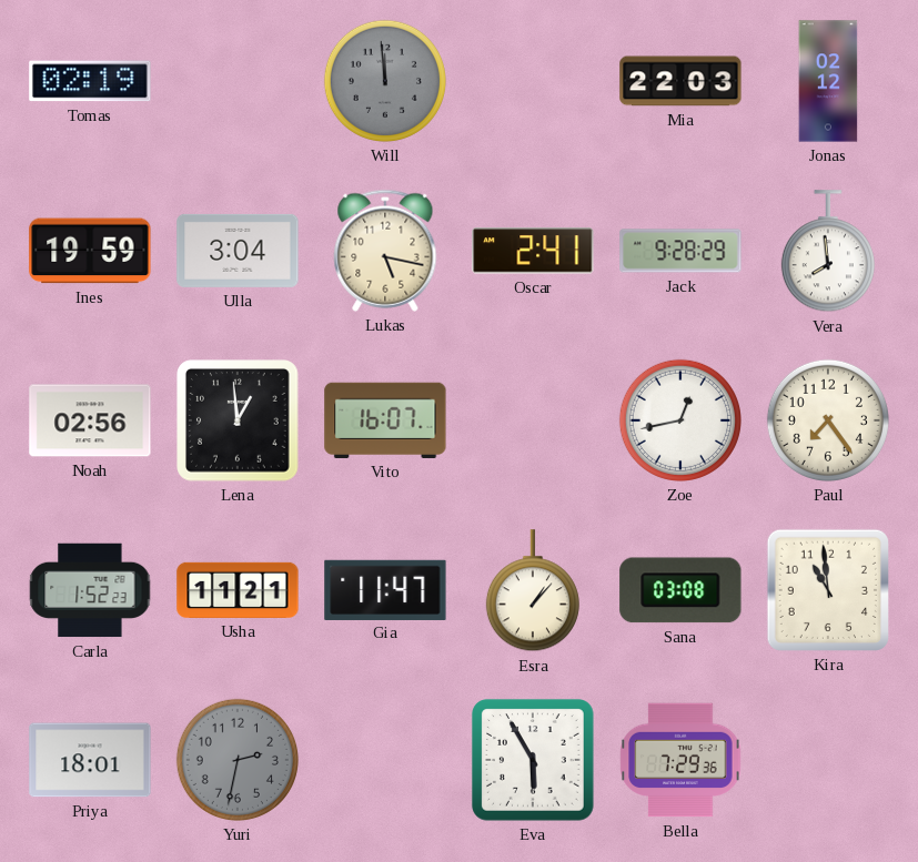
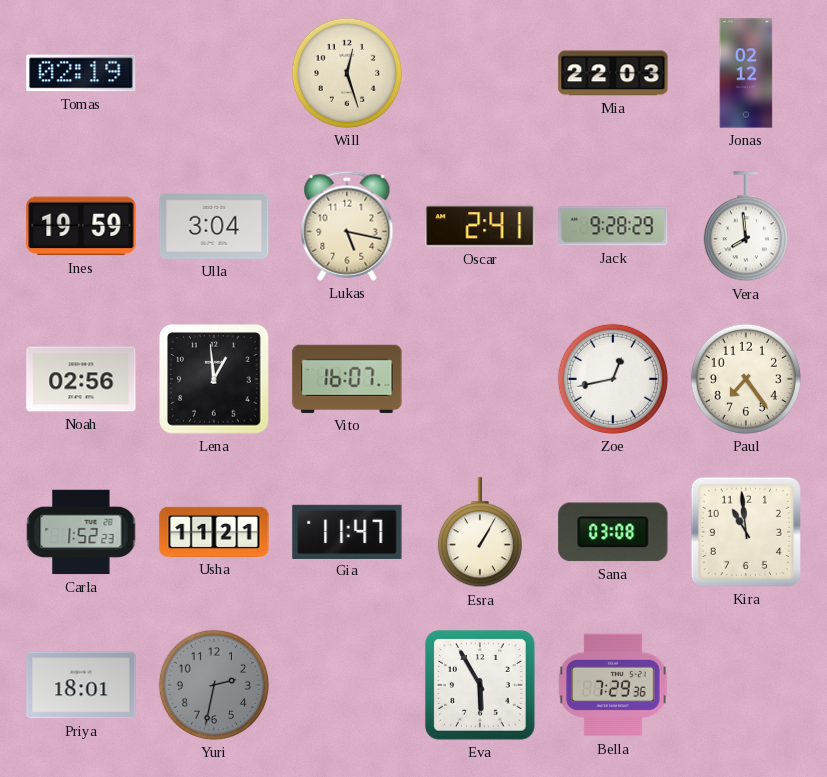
Will: 11:59 -> 12:27 (347, 73)
Will dial: grey -> cream (347, 73)
Esra: 1:07 -> 1:05 (480, 533)
